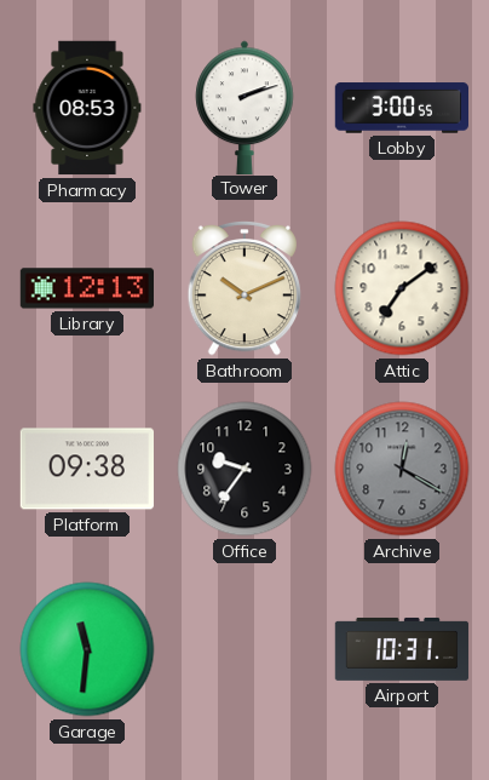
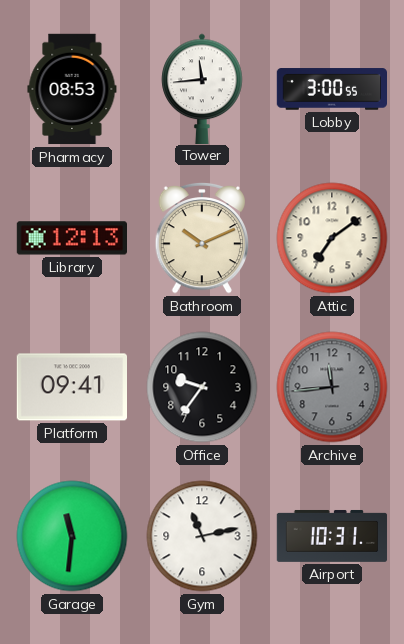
Tower: 2:12 -> 11:44 (202, 88)
Platform: 09:38 -> 09:41 (71, 387)
Archive: 12:20 -> 11:44 (332, 387)
Gym: none -> 11:13 (202, 536)
